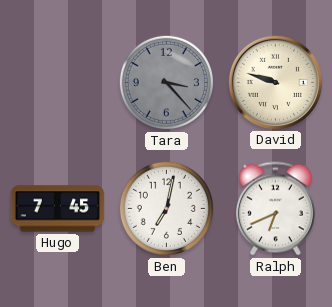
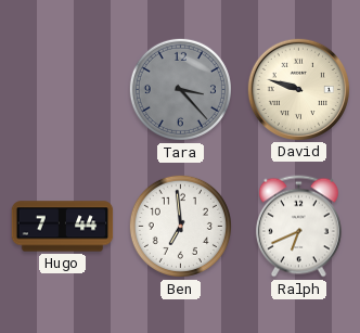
Hugo: 7:45 -> 7:44 (63, 227)
Ben: 7:02 -> 6:59 (180, 226)
